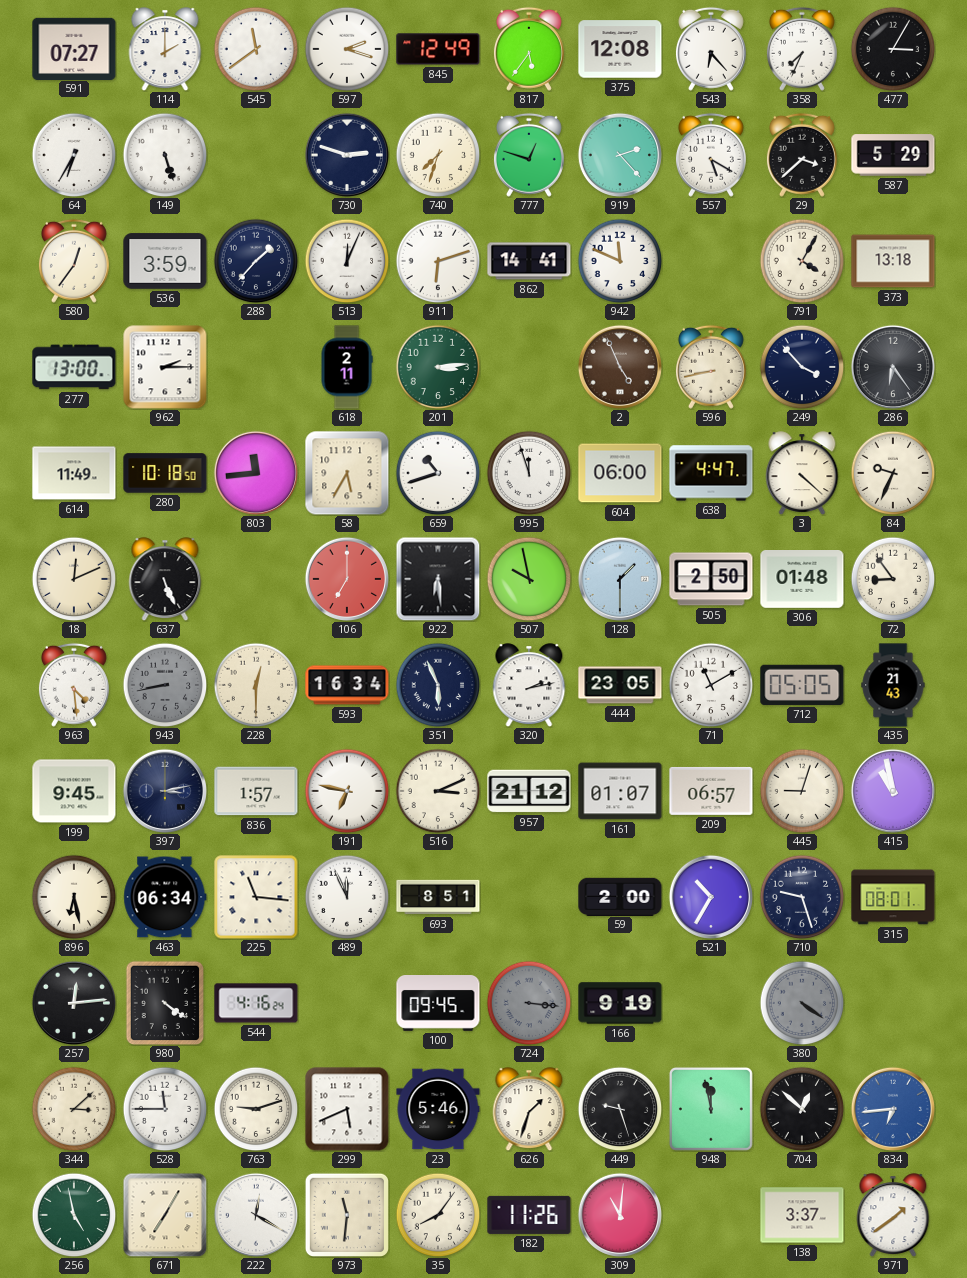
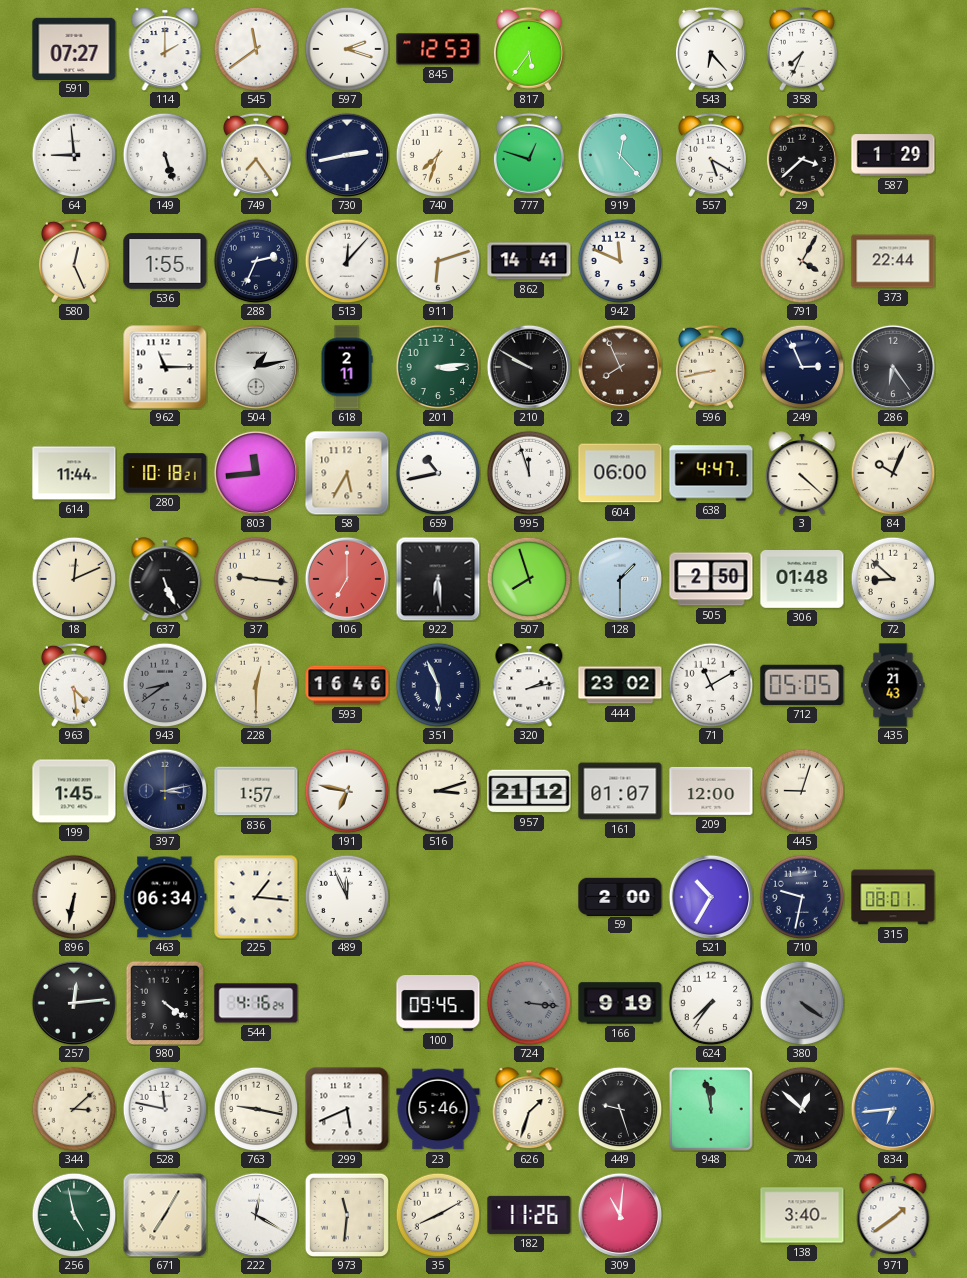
845: 12:49 -> 12:53 (438, 49)
375: 12:08 -> none (620, 49)
477: 3:05 -> none (893, 49)
64: 6:35 -> 8:59 (74, 155)
749: none -> 7:24 (256, 155)
730: 2:48 -> 2:43 (346, 154)
919: 2:23 -> 12:23 (619, 154)
587: 5:29 -> 1:29 (893, 155)
580: 12:36 -> 12:26 (74, 261)
536: 3:59 -> 1:55 (165, 261)
288: 1:37 -> 2:34 (256, 261)
513: 12:04 -> 12:07 (347, 261)
373: 13:18 -> 22:44 (893, 261)
277: 13:00 -> none (74, 367)
962: 2:15 -> 11:15 (165, 367)
504: none -> 1:13 (255, 366)
210: none -> 9:50 (528, 366)
2: 4:56 -> 7:56 (619, 366)
249: 3:53 -> 2:56 (802, 367)
614: 11:49 -> 11:44 (74, 473)
280: 10:18:50 -> 10:18:21 (165, 473)
659: 10:42 -> 10:43 (438, 473)
84: 9:34 -> 10:04 (893, 473)
37: none -> 9:16 (256, 579)
507: 9:58 -> 7:57 (529, 579)
72: 8:54 -> 8:52 (893, 579)
943: 8:43 -> 8:39 (165, 685)
593: 16:34 -> 16:46 (347, 685)
444: 23:05 -> 23:02 (620, 685)
199: 9:45 -> 1:45 (74, 791)
516: 3:11 -> 3:12 (438, 791)
209: 06:57 -> 12:00 (711, 791)
415: 10:58 -> none (892, 790)
896: 6:28 -> 6:32 (74, 897)
225: 11:16 -> 1:16 (256, 897)
693: 8:51 -> none (438, 897)
710: 9:27 -> 9:32 (802, 897)
624: none -> 7:36 (711, 1003)
528: 11:45 -> 11:47 (165, 1109)
763: 9:12 -> 9:17 (256, 1109)
35: 8:06 -> 8:10 (438, 1215)
138: 3:37 -> 3:40 (802, 1215)
